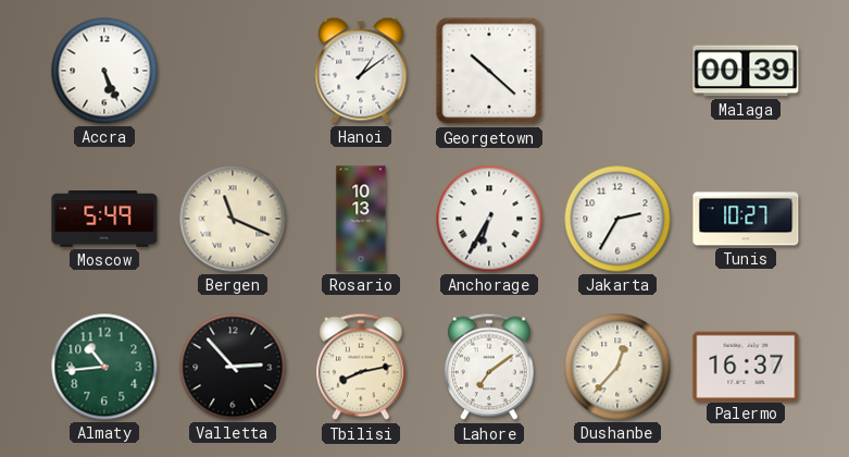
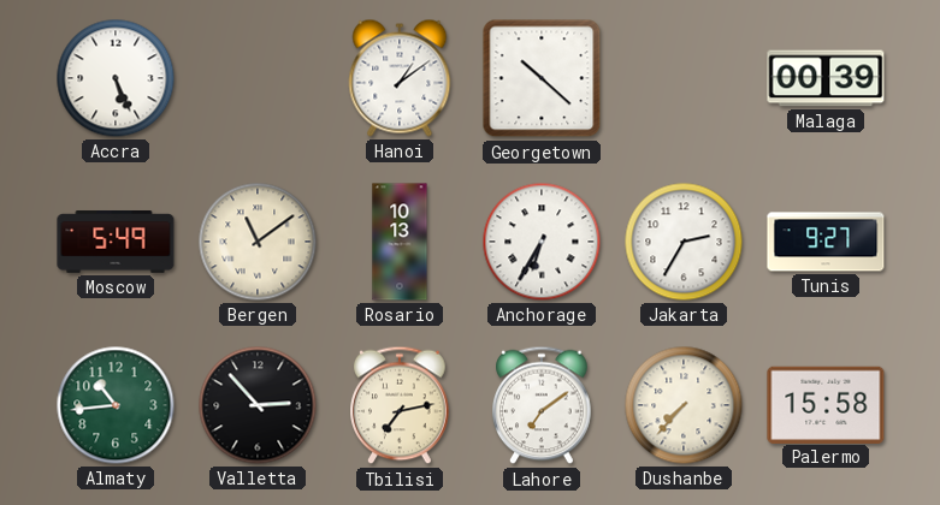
Bergen: 11:19 -> 11:09 (258, 242)
Tunis: 10:27 -> 9:27 (826, 242)
Tbilisi: 8:13 -> 7:13 (400, 405)
Dushanbe: 12:37 -> 7:37 (684, 405)
Palermo: 16:37 -> 15:58 (826, 404)
